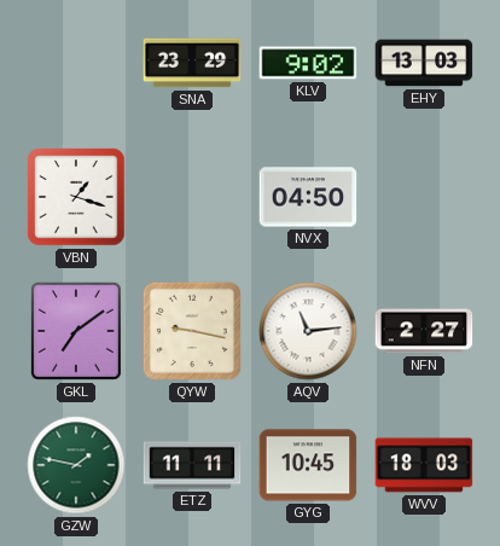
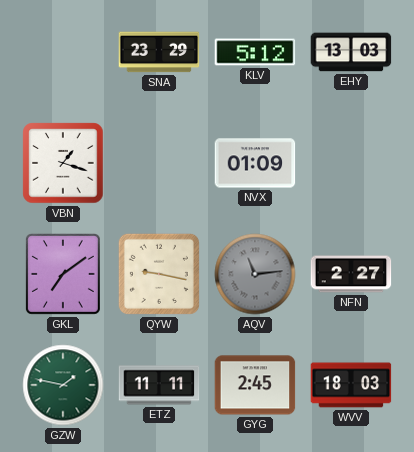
KLV: 9:02 -> 5:12 (255, 52)
NVX: 04:50 -> 01:09 (255, 163)
AQV dial: white -> grey (255, 274)
GYG: 10:45 -> 2:45 (255, 385)
